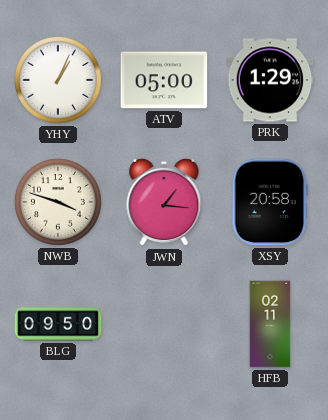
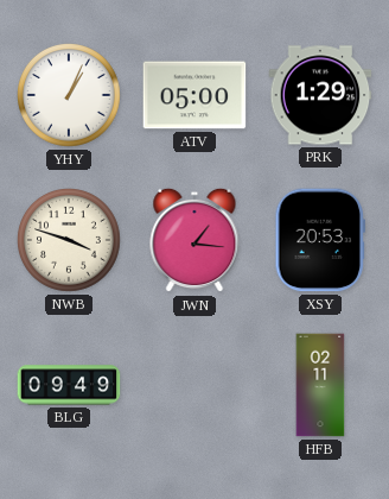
XSY: 20:58 -> 20:53 (320, 240)
BLG: 09:50 -> 09:49 (69, 385)
